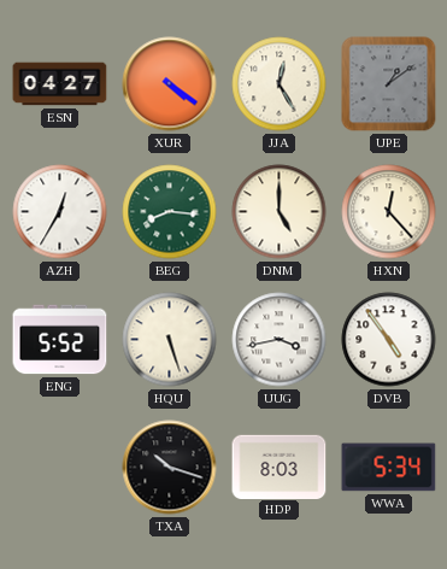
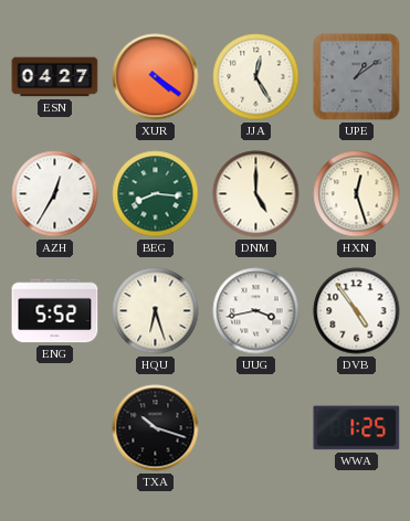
HXN: 12:23 -> 12:27 (357, 194)
HQU: 5:27 -> 6:27 (156, 311)
HDP: 8:03 -> none (280, 467)
WWA: 5:34 -> 1:25 (357, 428)
